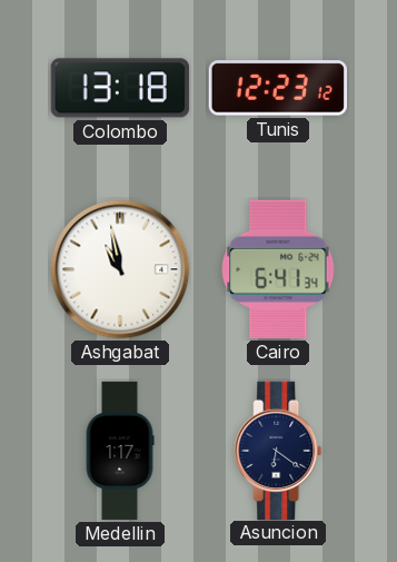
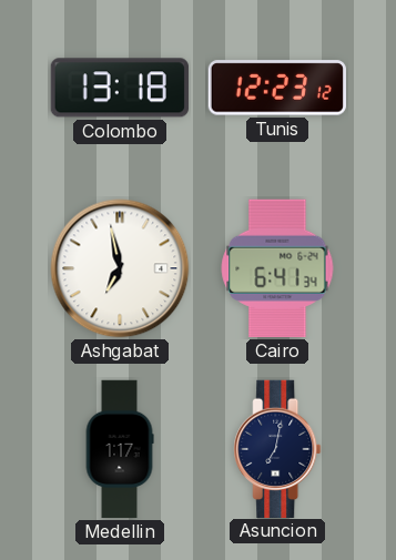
Ashgabat: 10:58 -> 6:58 (120, 268)
Asuncion: 6:21 -> 7:02 (277, 448)
